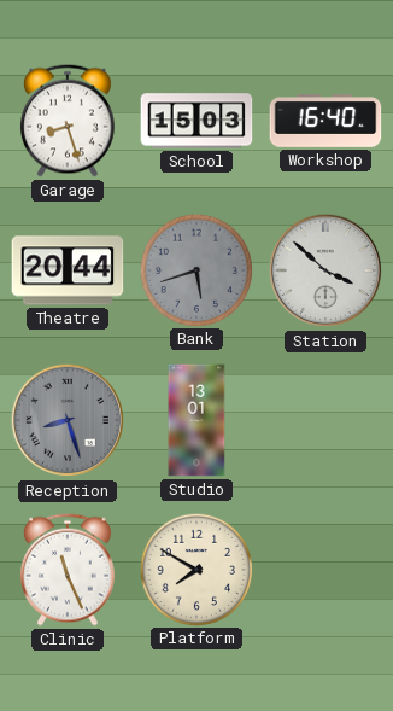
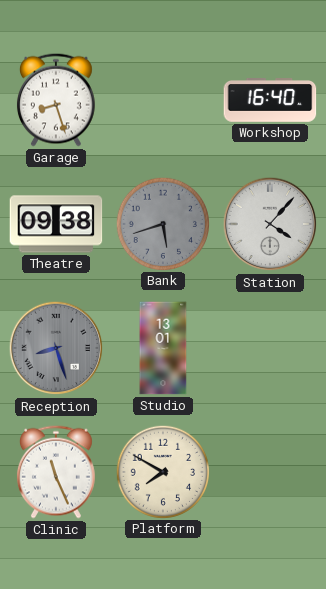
School: 15:03 -> none (196, 121)
Theatre: 20:44 -> 09:38 (56, 224)
Station: 3:52 -> 4:07 (270, 224)
